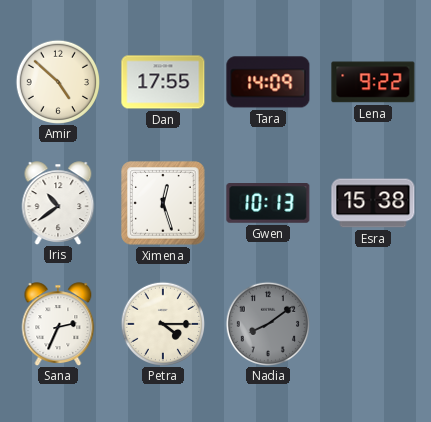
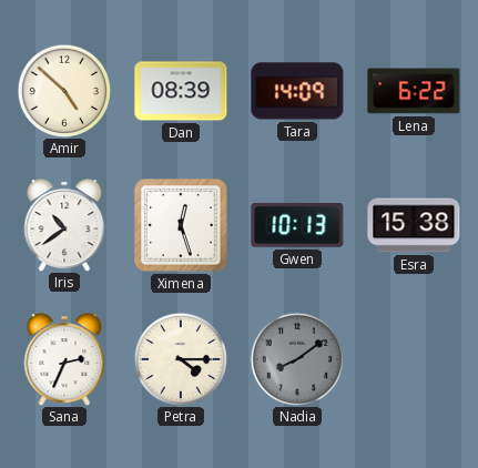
Dan: 17:55 -> 08:39 (181, 91)
Lena: 9:22 -> 6:22 (414, 91)
